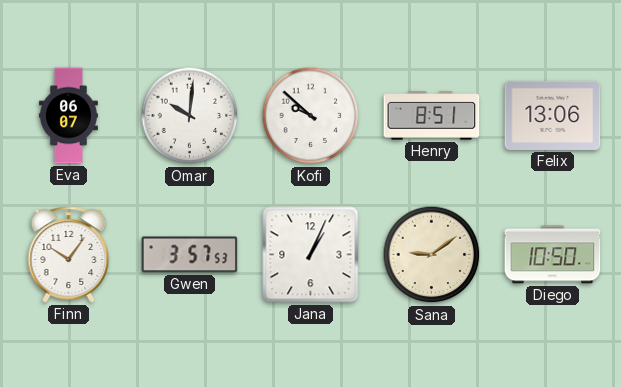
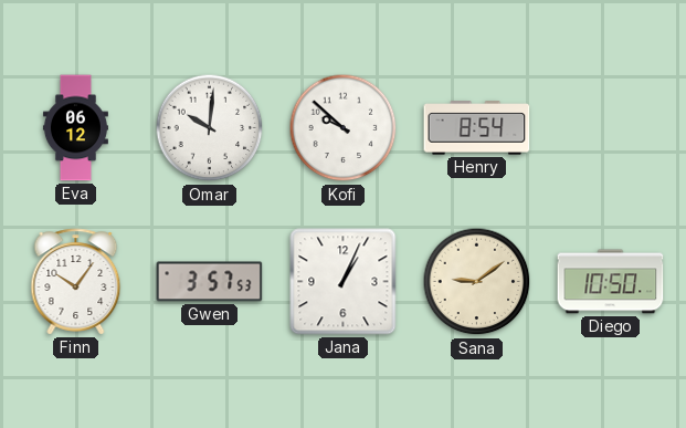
Eva: 06:07 -> 06:12 (75, 128)
Henry: 8:51 -> 8:54 (477, 128)
Felix: 13:06 -> none (553, 115)
